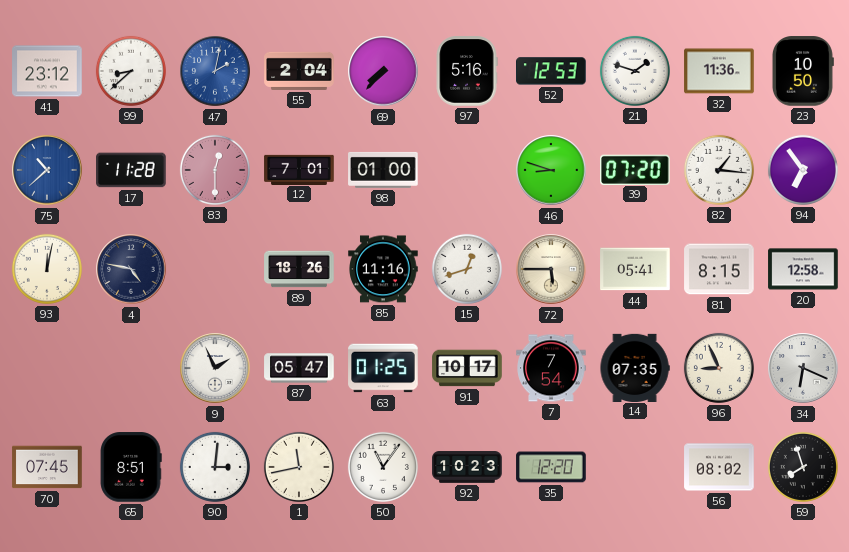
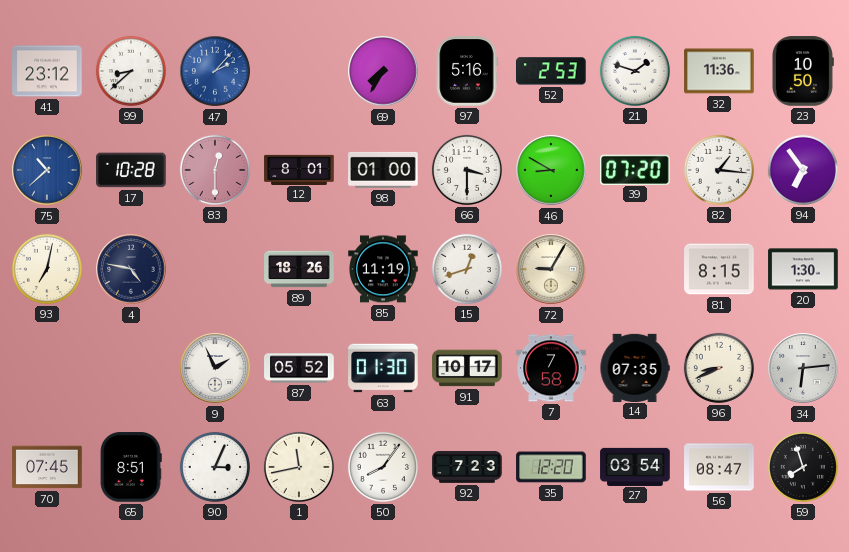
47: 2:02 -> 2:07 (215, 71)
55: 2:04 -> none (299, 71)
69: 7:37 -> 7:35 (383, 71)
52: 12:53 -> 2:53 (551, 71)
17: 11:28 -> 10:28 (131, 170)
12: 7:01 -> 8:01 (299, 169)
66: none -> 3:30 (467, 170)
46: 8:48 -> 8:50 (551, 170)
93: 12:02 -> 7:02 (47, 269)
85: 11:16 -> 11:19 (383, 269)
72: 5:45 -> 9:05 (551, 269)
44: 05:41 -> none (635, 269)
20: 12:58 -> 1:30 (803, 269)
87: 05:47 -> 05:52 (299, 368)
63: 01:25 -> 01:30 (383, 368)
7: 7:54 -> 7:58 (551, 368)
96: 8:56 -> 8:41 (719, 368)
34: 6:19 -> 6:14 (803, 368)
90: 3:01 -> 3:04 (215, 467)
50: 11:06 -> 8:06 (383, 467)
92: 10:23 -> 7:23 (467, 467)
27: none -> 03:54 (635, 466)
56: 08:02 -> 08:47 (719, 467)
